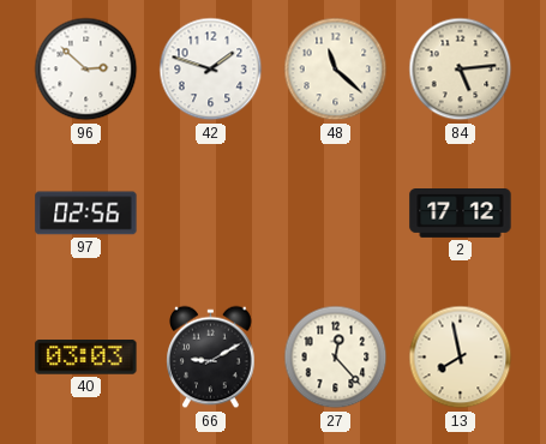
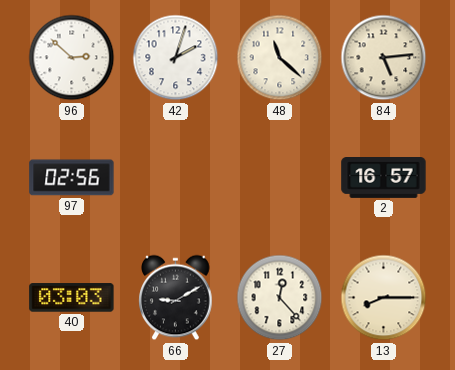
42: 1:48 -> 2:03 (176, 58)
2: 17:12 -> 16:57 (384, 178)
13: 7:58 -> 8:15 (384, 298)
